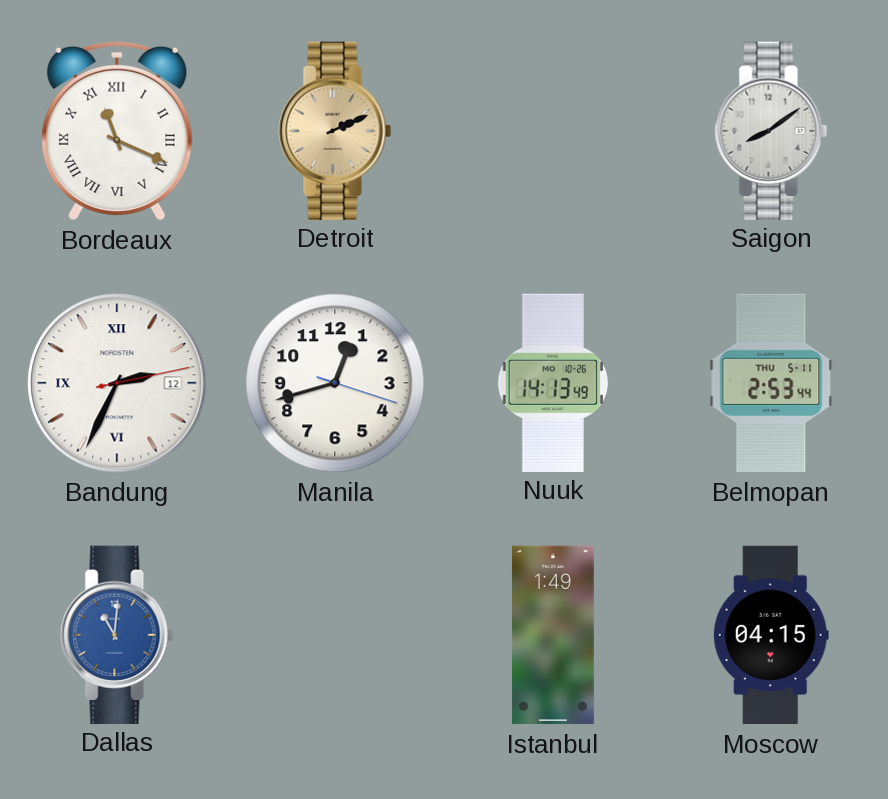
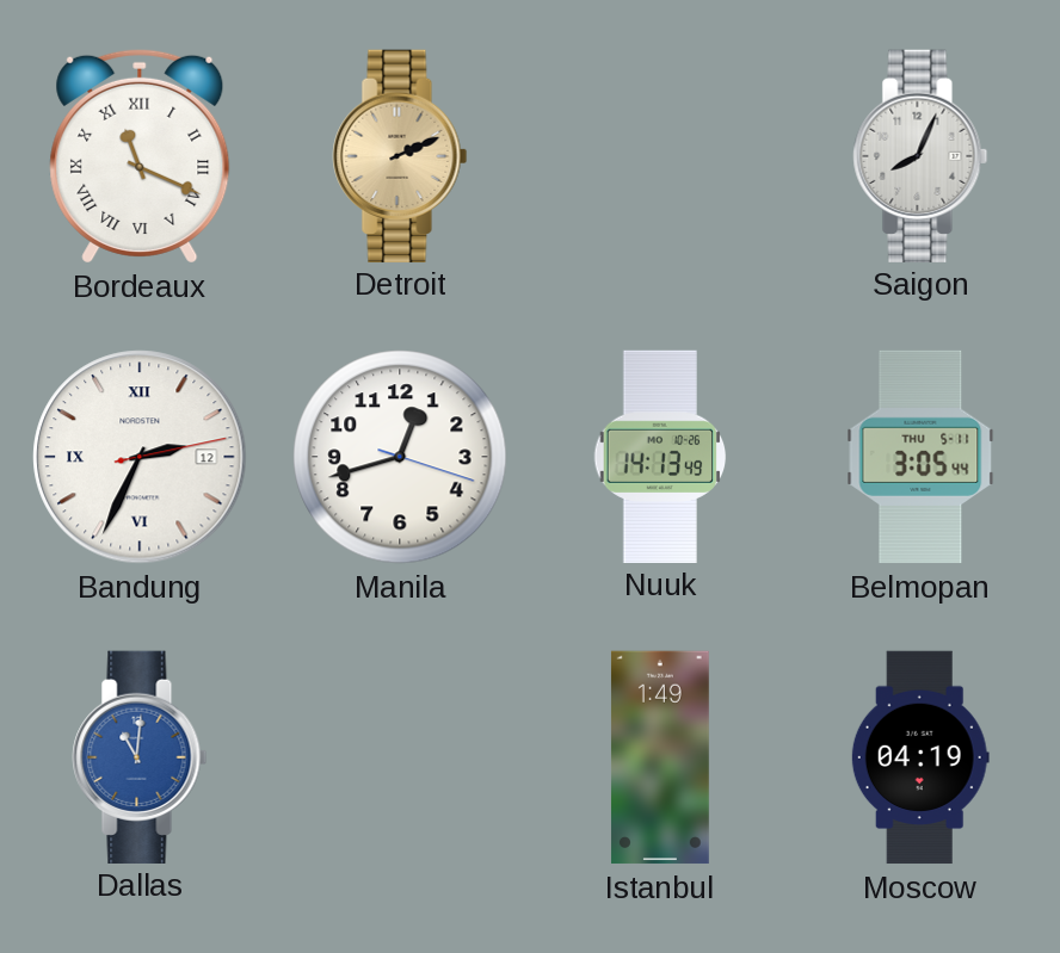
Saigon: 8:09 -> 8:04 (920, 155)
Belmopan: 2:53 -> 3:05 (920, 457)
Moscow: 04:15 -> 04:19 (920, 757)
